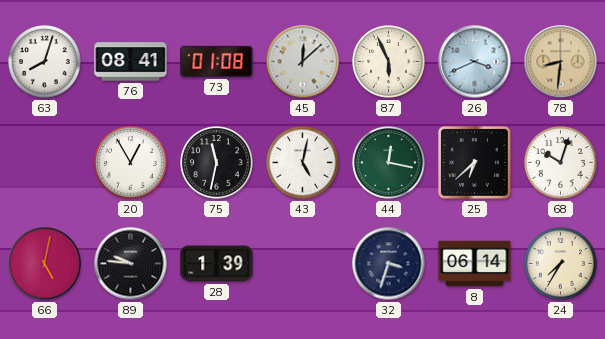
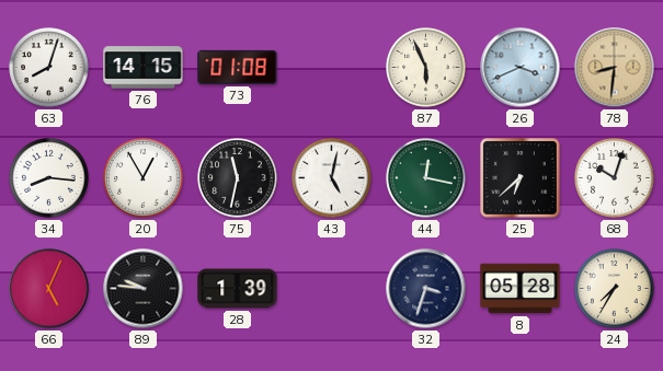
76: 08:41 -> 14:15 (144, 68)
45: 12:08 -> none (303, 62)
34: none -> 8:16 (49, 178)
66: 5:02 -> 5:04 (49, 289)
8: 06:14 -> 05:28 (521, 289)
